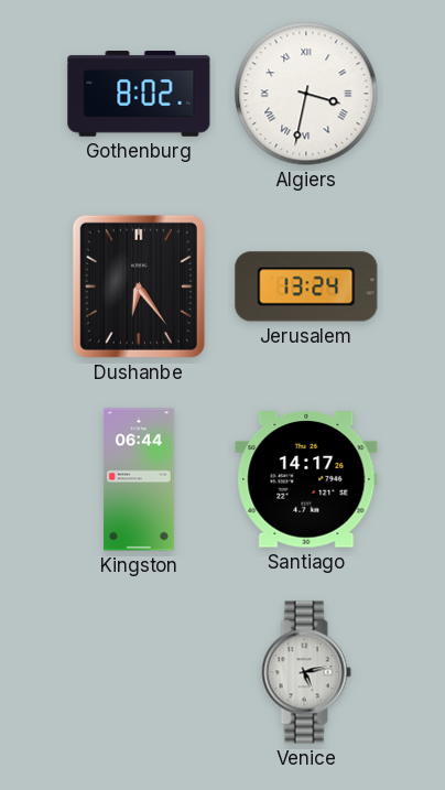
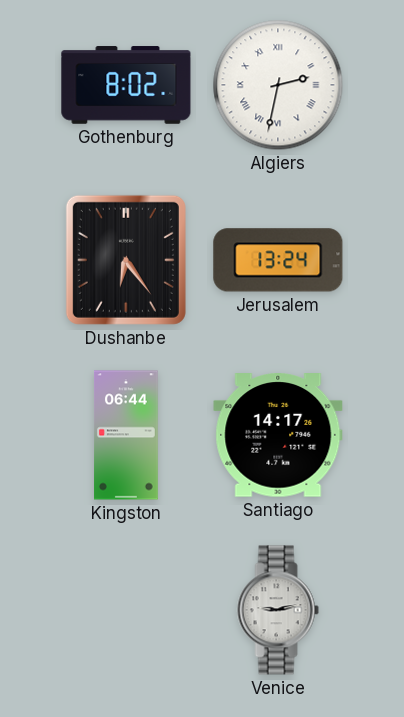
Algiers: 3:32 -> 2:32 (278, 85)
Venice: 5:13 -> 9:13 (278, 610)
